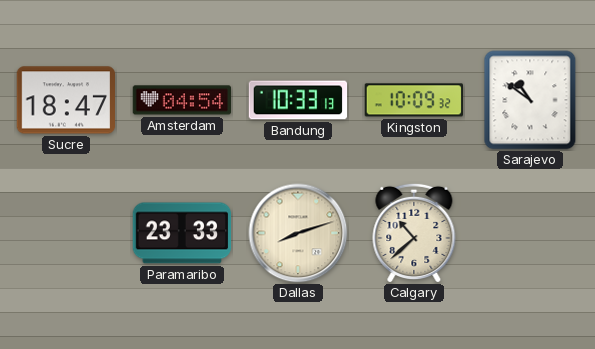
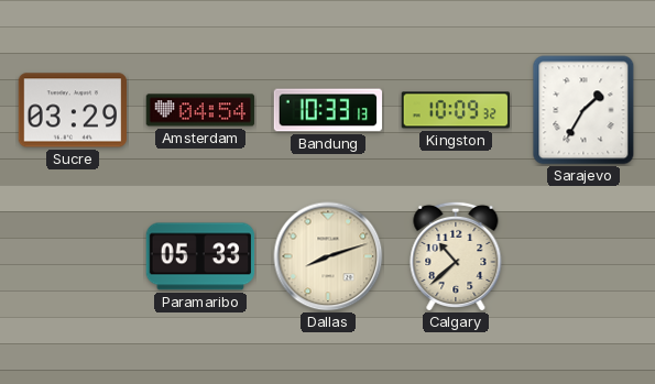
Sucre: 18:47 -> 03:29 (73, 110)
Sarajevo: 10:51 -> 1:35 (583, 110)
Paramaribo: 23:33 -> 05:33 (200, 256)
